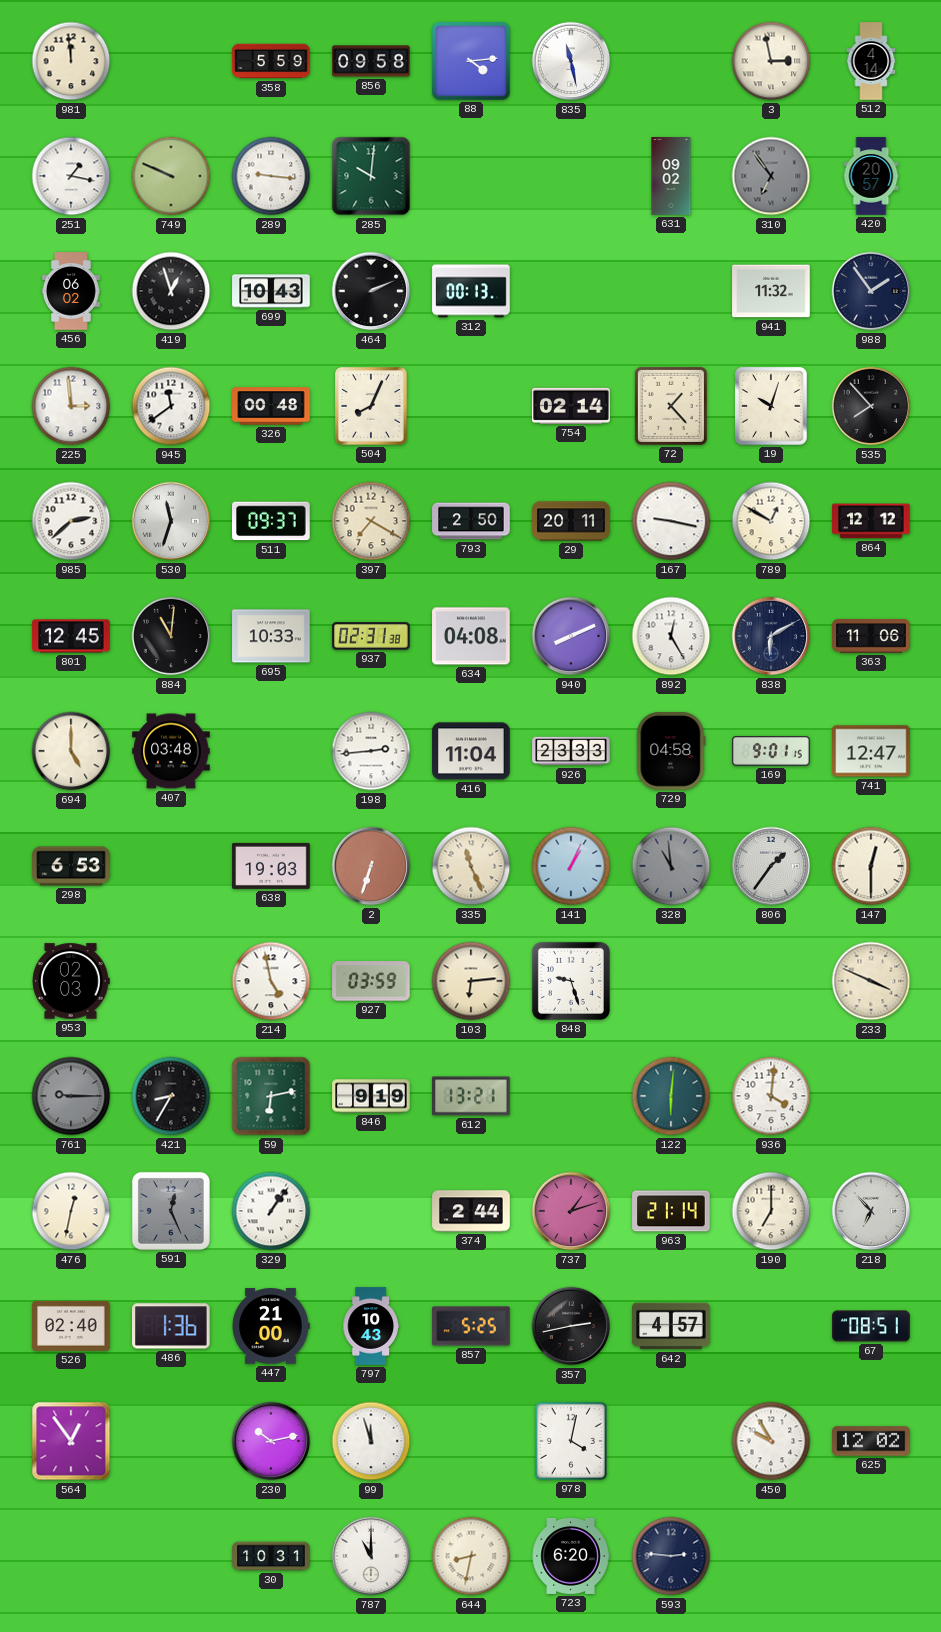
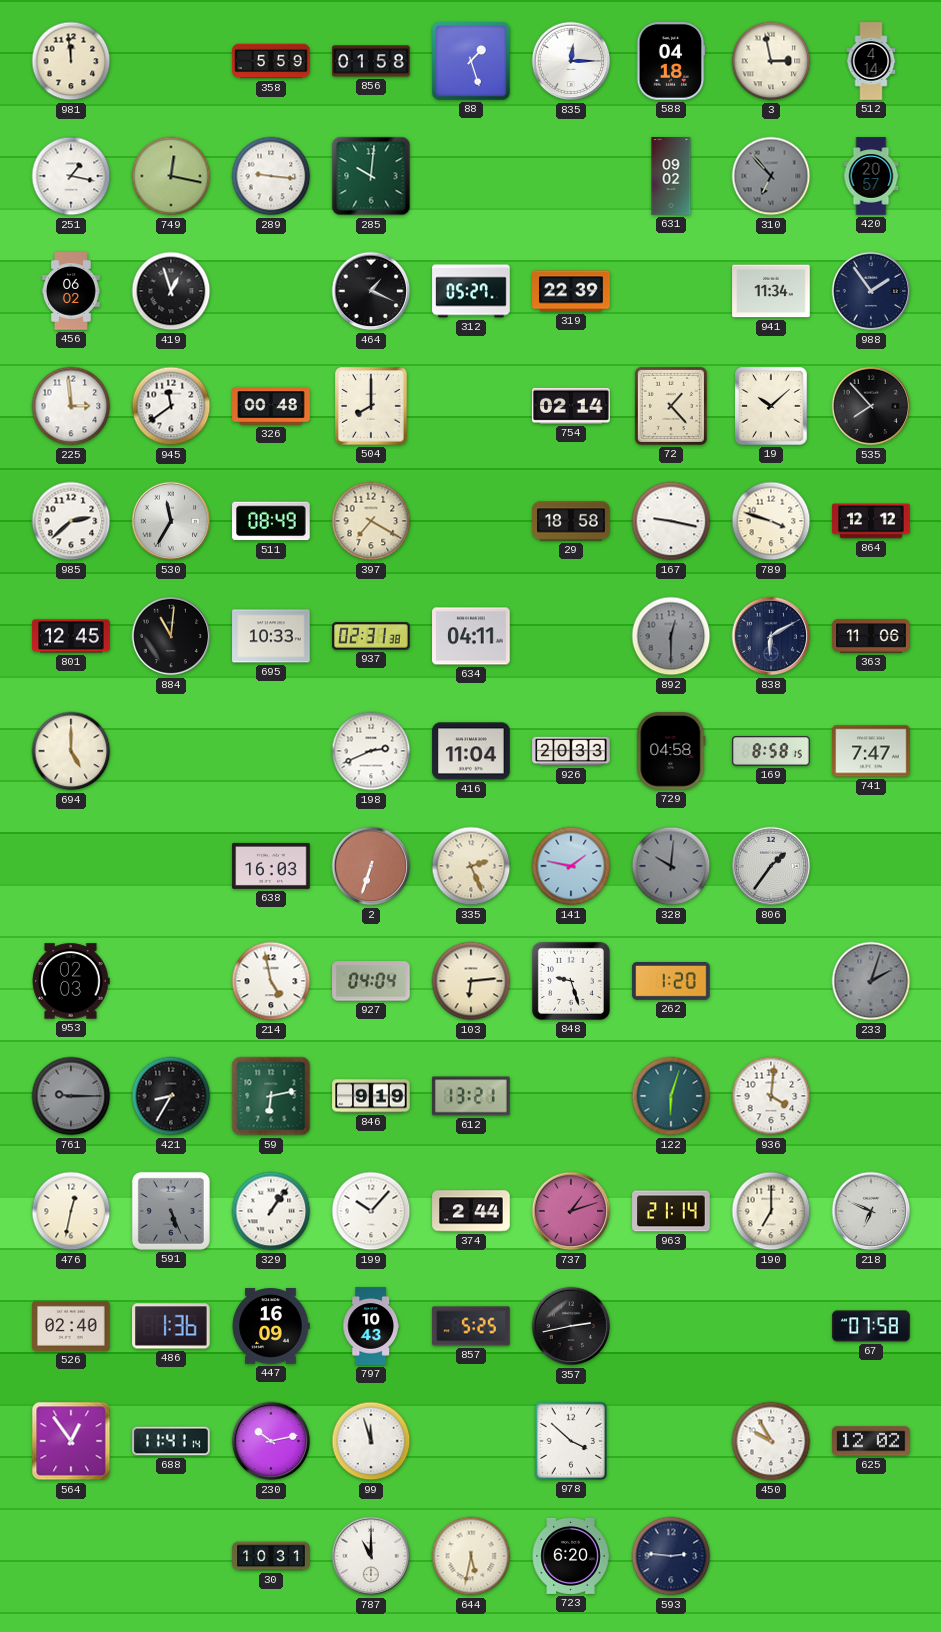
856: 09:58 -> 01:58 (371, 61)
88: 4:14 -> 1:27 (471, 61)
835: 11:28 -> 12:15 (571, 61)
588: none -> 04:18 (671, 61)
749: 9:49 -> 12:17 (171, 176)
310: 6:54 -> 6:53 (771, 176)
699: 10:43 -> none (271, 291)
464: 2:11 -> 1:19 (371, 291)
312: 00:13 -> 05:27 (471, 291)
319: none -> 22:39 (571, 291)
941: 11:32 -> 11:34 (771, 291)
504: 8:04 -> 8:00 (371, 406)
19: 10:03 -> 10:08 (771, 406)
530: 11:33 -> 11:35 (171, 521)
511: 09:37 -> 08:49 (271, 521)
793: 2:50 -> none (471, 521)
29: 20:11 -> 18:58 (571, 521)
789: 12:50 -> 3:48 (771, 521)
634: 04:08 -> 04:11 (471, 636)
940: 8:11 -> none (571, 636)
892: 12:25 -> 12:30 (671, 636)
892 dial: white -> grey (671, 636)
407: 03:48 -> none (171, 751)
198: 2:44 -> 2:41 (371, 751)
926: 23:33 -> 20:33 (571, 751)
169: 9:01 -> 8:58 (771, 751)
741: 12:47 -> 7:47 (871, 751)
298: 6:53 -> none (71, 866)
638: 19:03 -> 16:03 (271, 866)
335: 11:26 -> 2:26 (471, 866)
141: 1:04 -> 1:47 (571, 866)
328: 10:59 -> 10:01 (671, 866)
147: 12:30 -> none (871, 866)
927: 03:59 -> 04:04 (371, 981)
262: none -> 1:20 (671, 982)
233: 3:49 -> 2:03 (871, 981)
233 dial: cream -> grey (871, 981)
122: 6:01 -> 6:03 (671, 1096)
591: 12:26 -> 5:26 (171, 1211)
199: none -> 10:07 (371, 1211)
218: 6:53 -> 6:49 (871, 1211)
447: 21:00 -> 16:09 (271, 1326)
642: 4:57 -> none (671, 1326)
67: 08:51 -> 07:58 (871, 1326)
688: none -> 11:41 (171, 1441)
978: 4:02 -> 3:52 (571, 1441)
644: 8:32 -> 5:32 (471, 1556)
